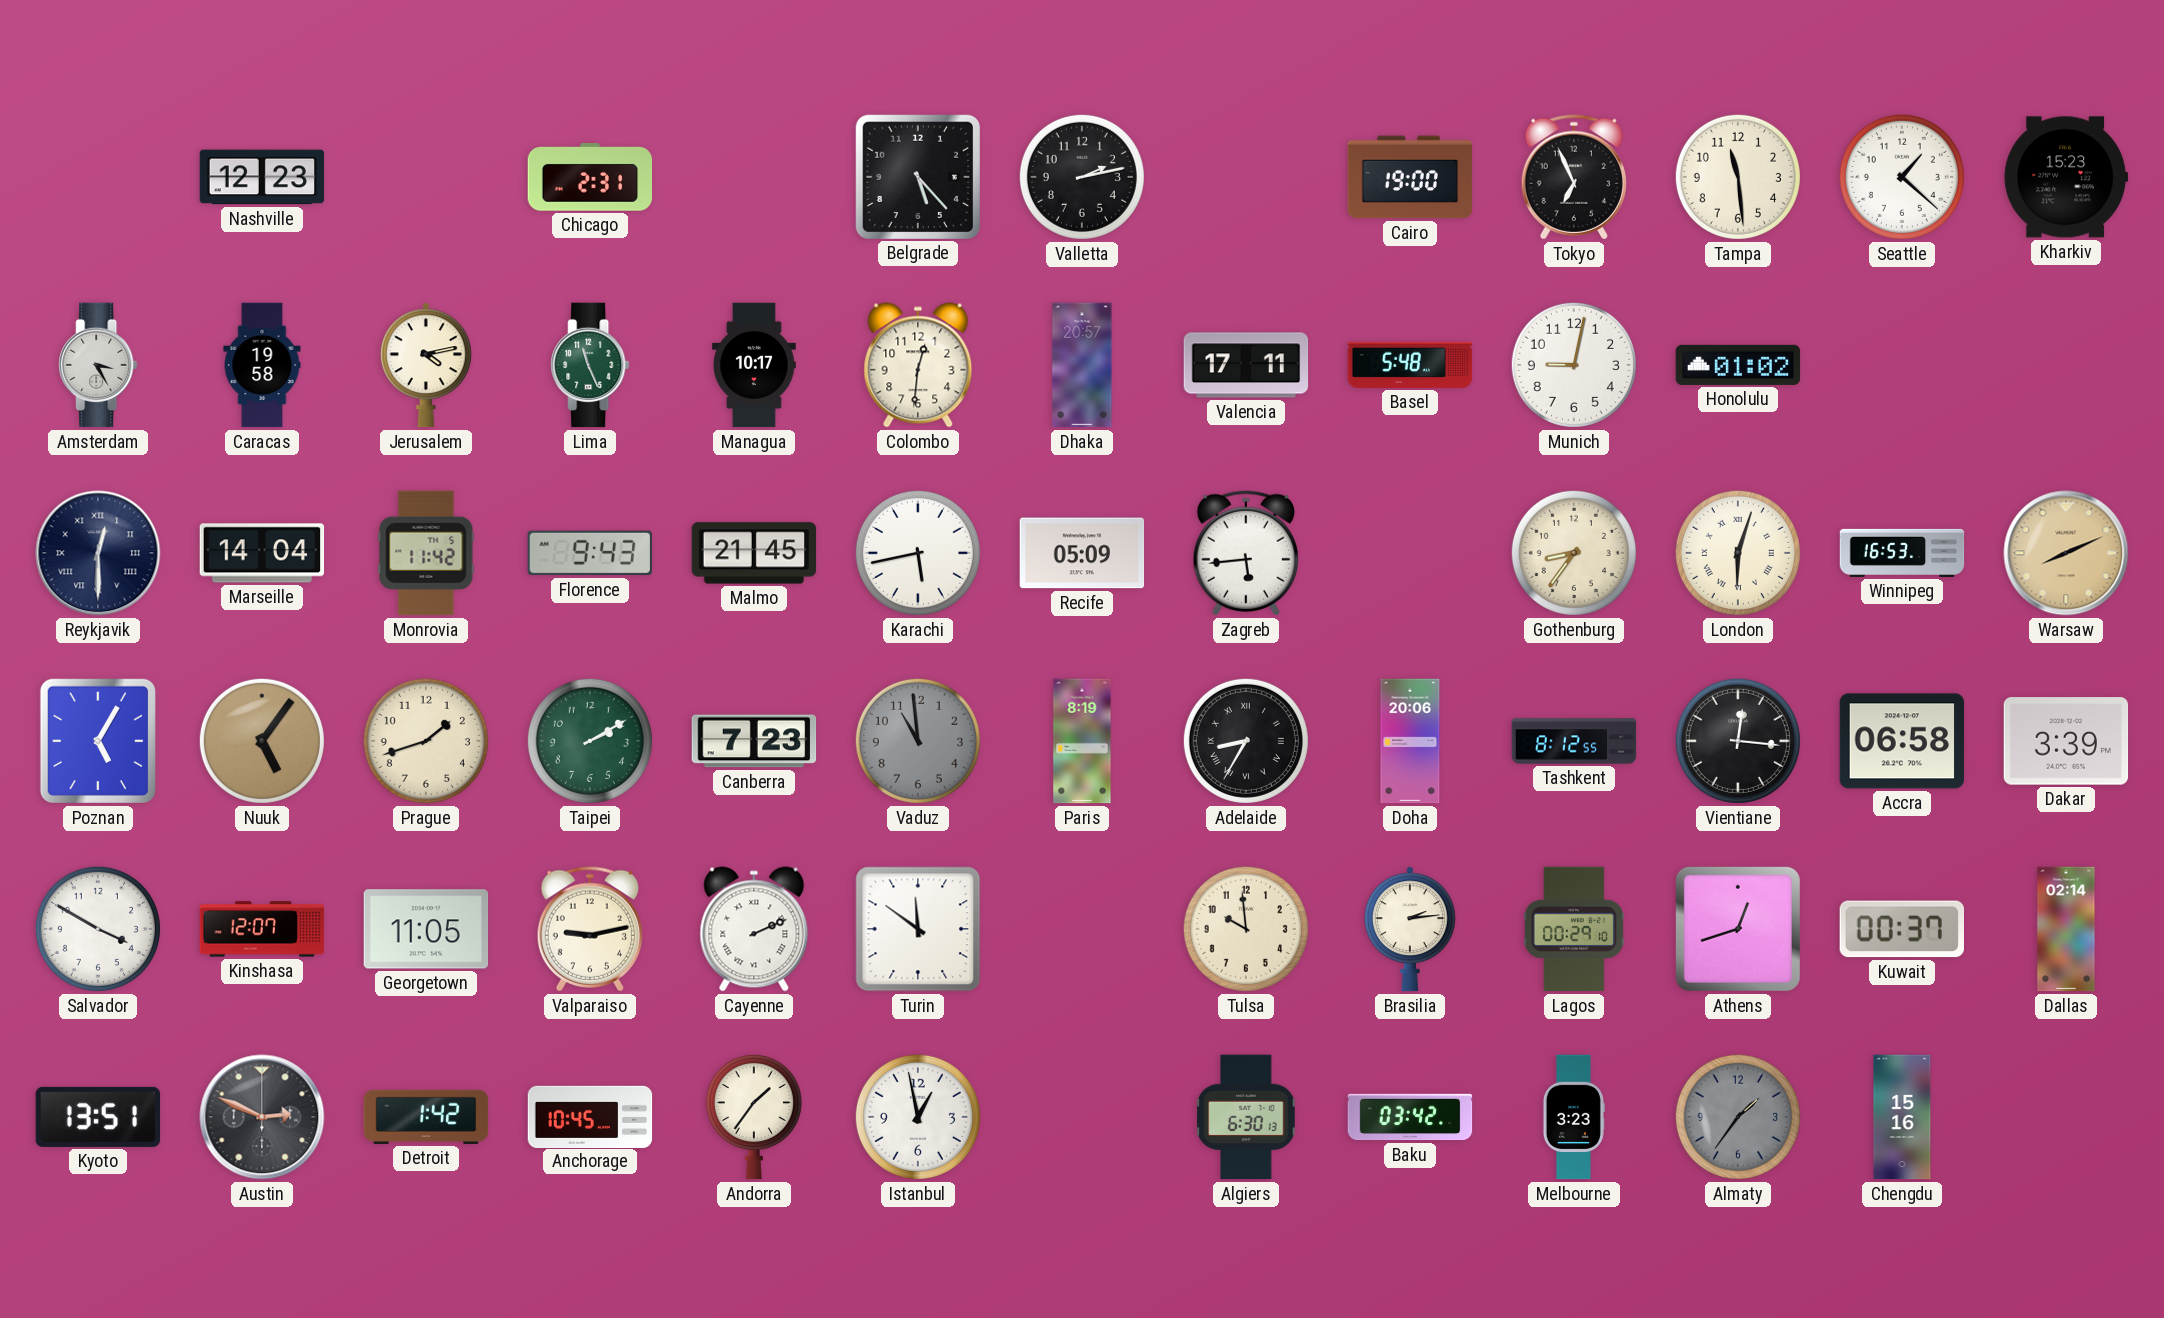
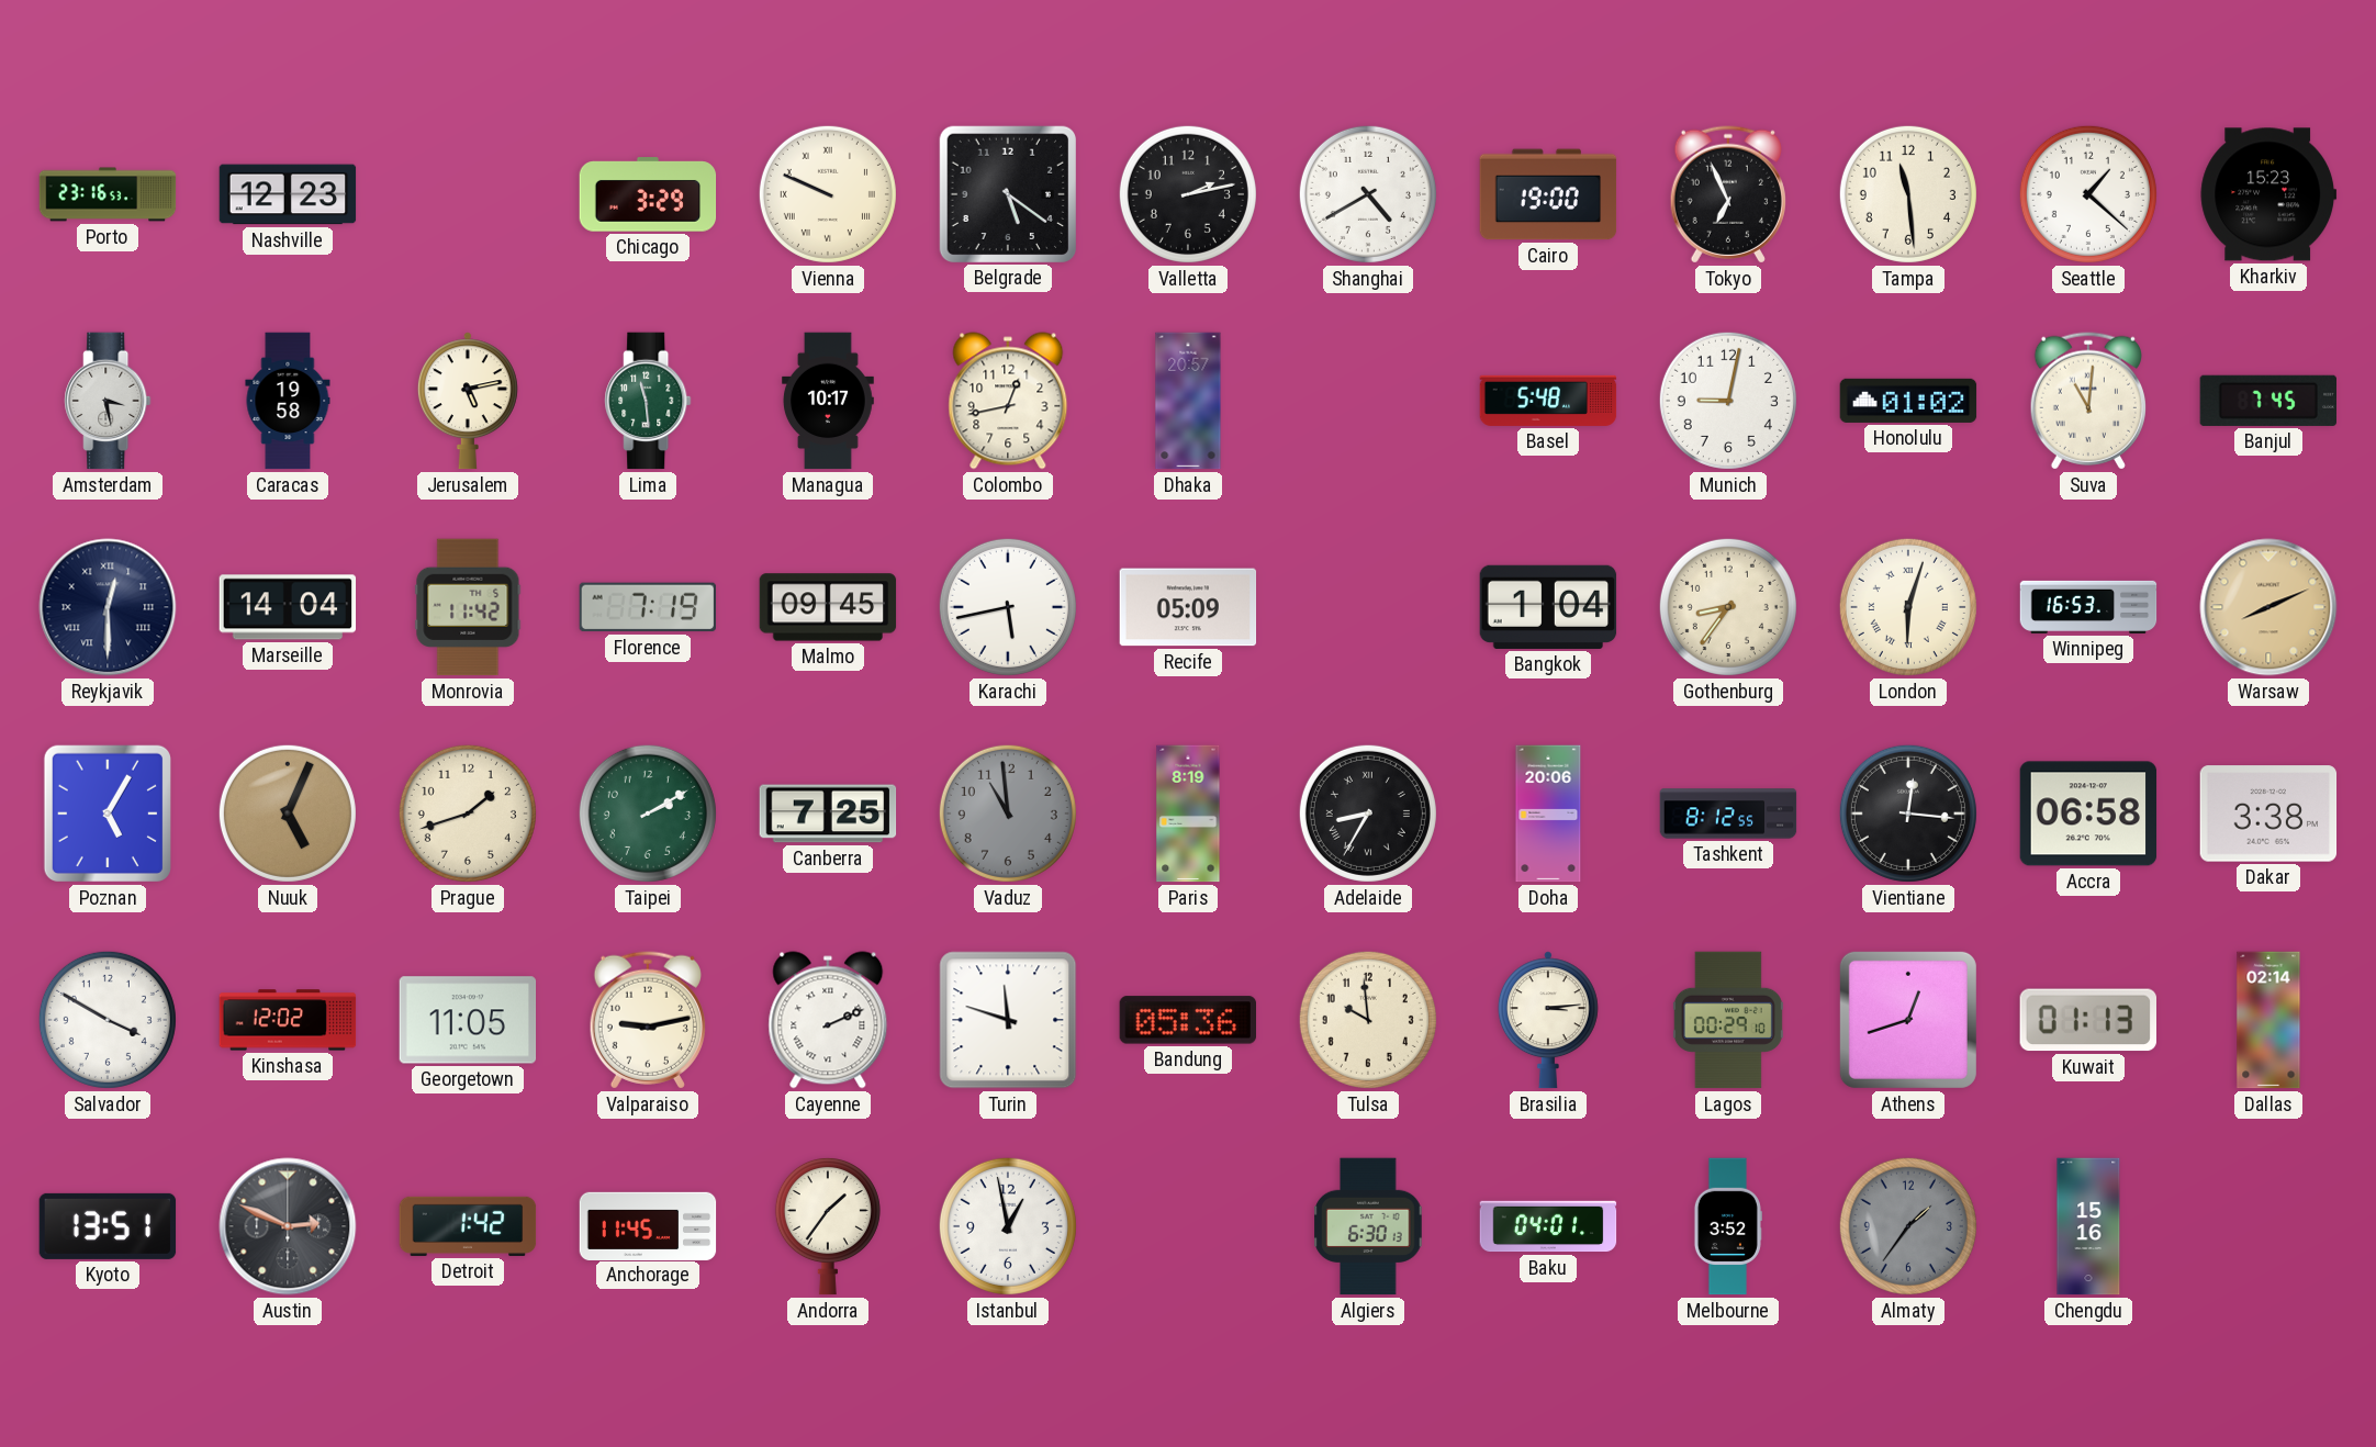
Porto: none -> 23:16 (108, 194)
Chicago: 2:31 -> 3:29 (648, 194)
Vienna: none -> 9:49 (828, 194)
Belgrade: 5:23 -> 5:21 (1007, 193)
Shanghai: none -> 4:40 (1368, 194)
Amsterdam: 3:25 -> 3:28 (108, 401)
Jerusalem: 4:13 -> 5:13 (468, 401)
Lima: 11:26 -> 11:29 (648, 401)
Colombo: 12:31 -> 12:43 (1008, 401)
Valencia: 17:11 -> none (1246, 365)
Suva: none -> 11:01 (2088, 401)
Banjul: none -> 7:45 (2267, 401)
Florence: 9:43 -> 7:19 (647, 607)
Malmo: 21:45 -> 09:45 (828, 607)
Zagreb: 5:44 -> none (1246, 553)
Bangkok: none -> 1:04 (1548, 607)
Nuuk: 5:06 -> 5:04 (288, 814)
Canberra: 7:23 -> 7:25 (828, 814)
Dakar: 3:39 -> 3:38 (2268, 814)
Kinshasa: 12:07 -> 12:02 (288, 1020)
Turin: 11:51 -> 11:48 (1008, 1020)
Bandung: none -> 05:36 (1187, 1020)
Brasilia: 2:14 -> 3:14 (1548, 1020)
Kuwait: 00:37 -> 01:13 (2087, 1020)
Anchorage: 10:45 -> 11:45 (648, 1225)
Baku: 03:42 -> 04:01 (1548, 1226)
Melbourne: 3:23 -> 3:52 (1727, 1226)
